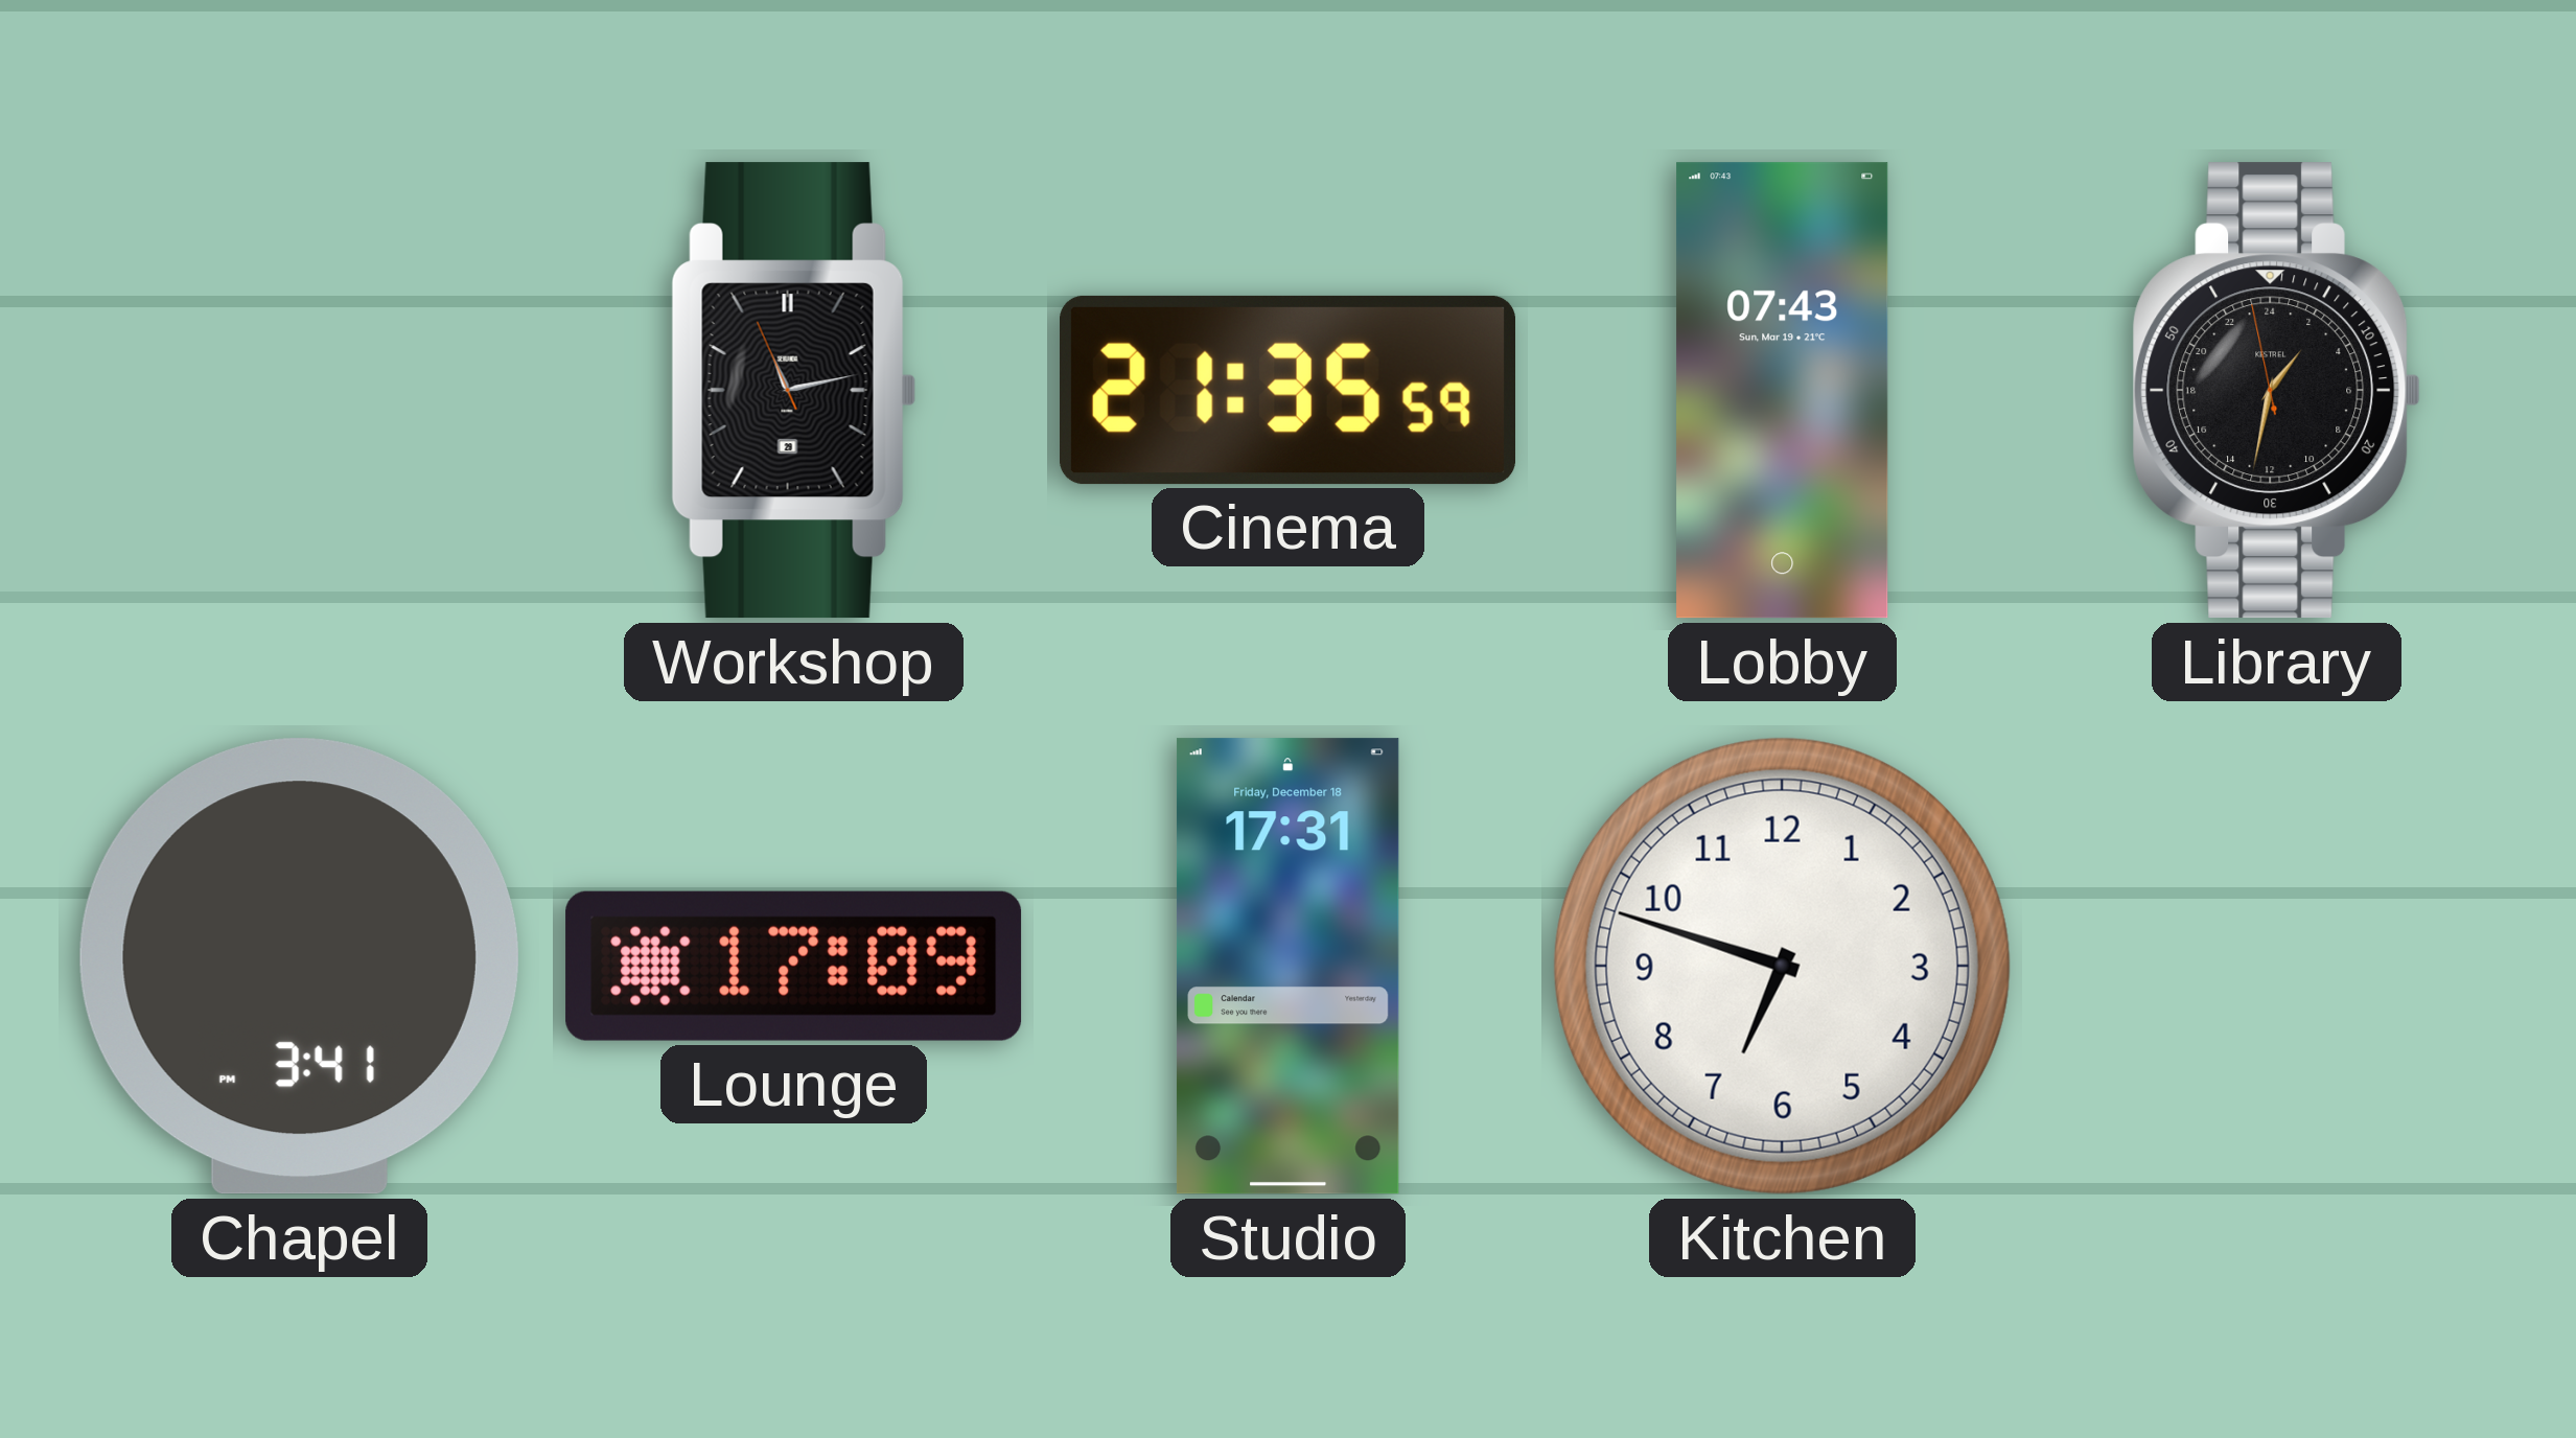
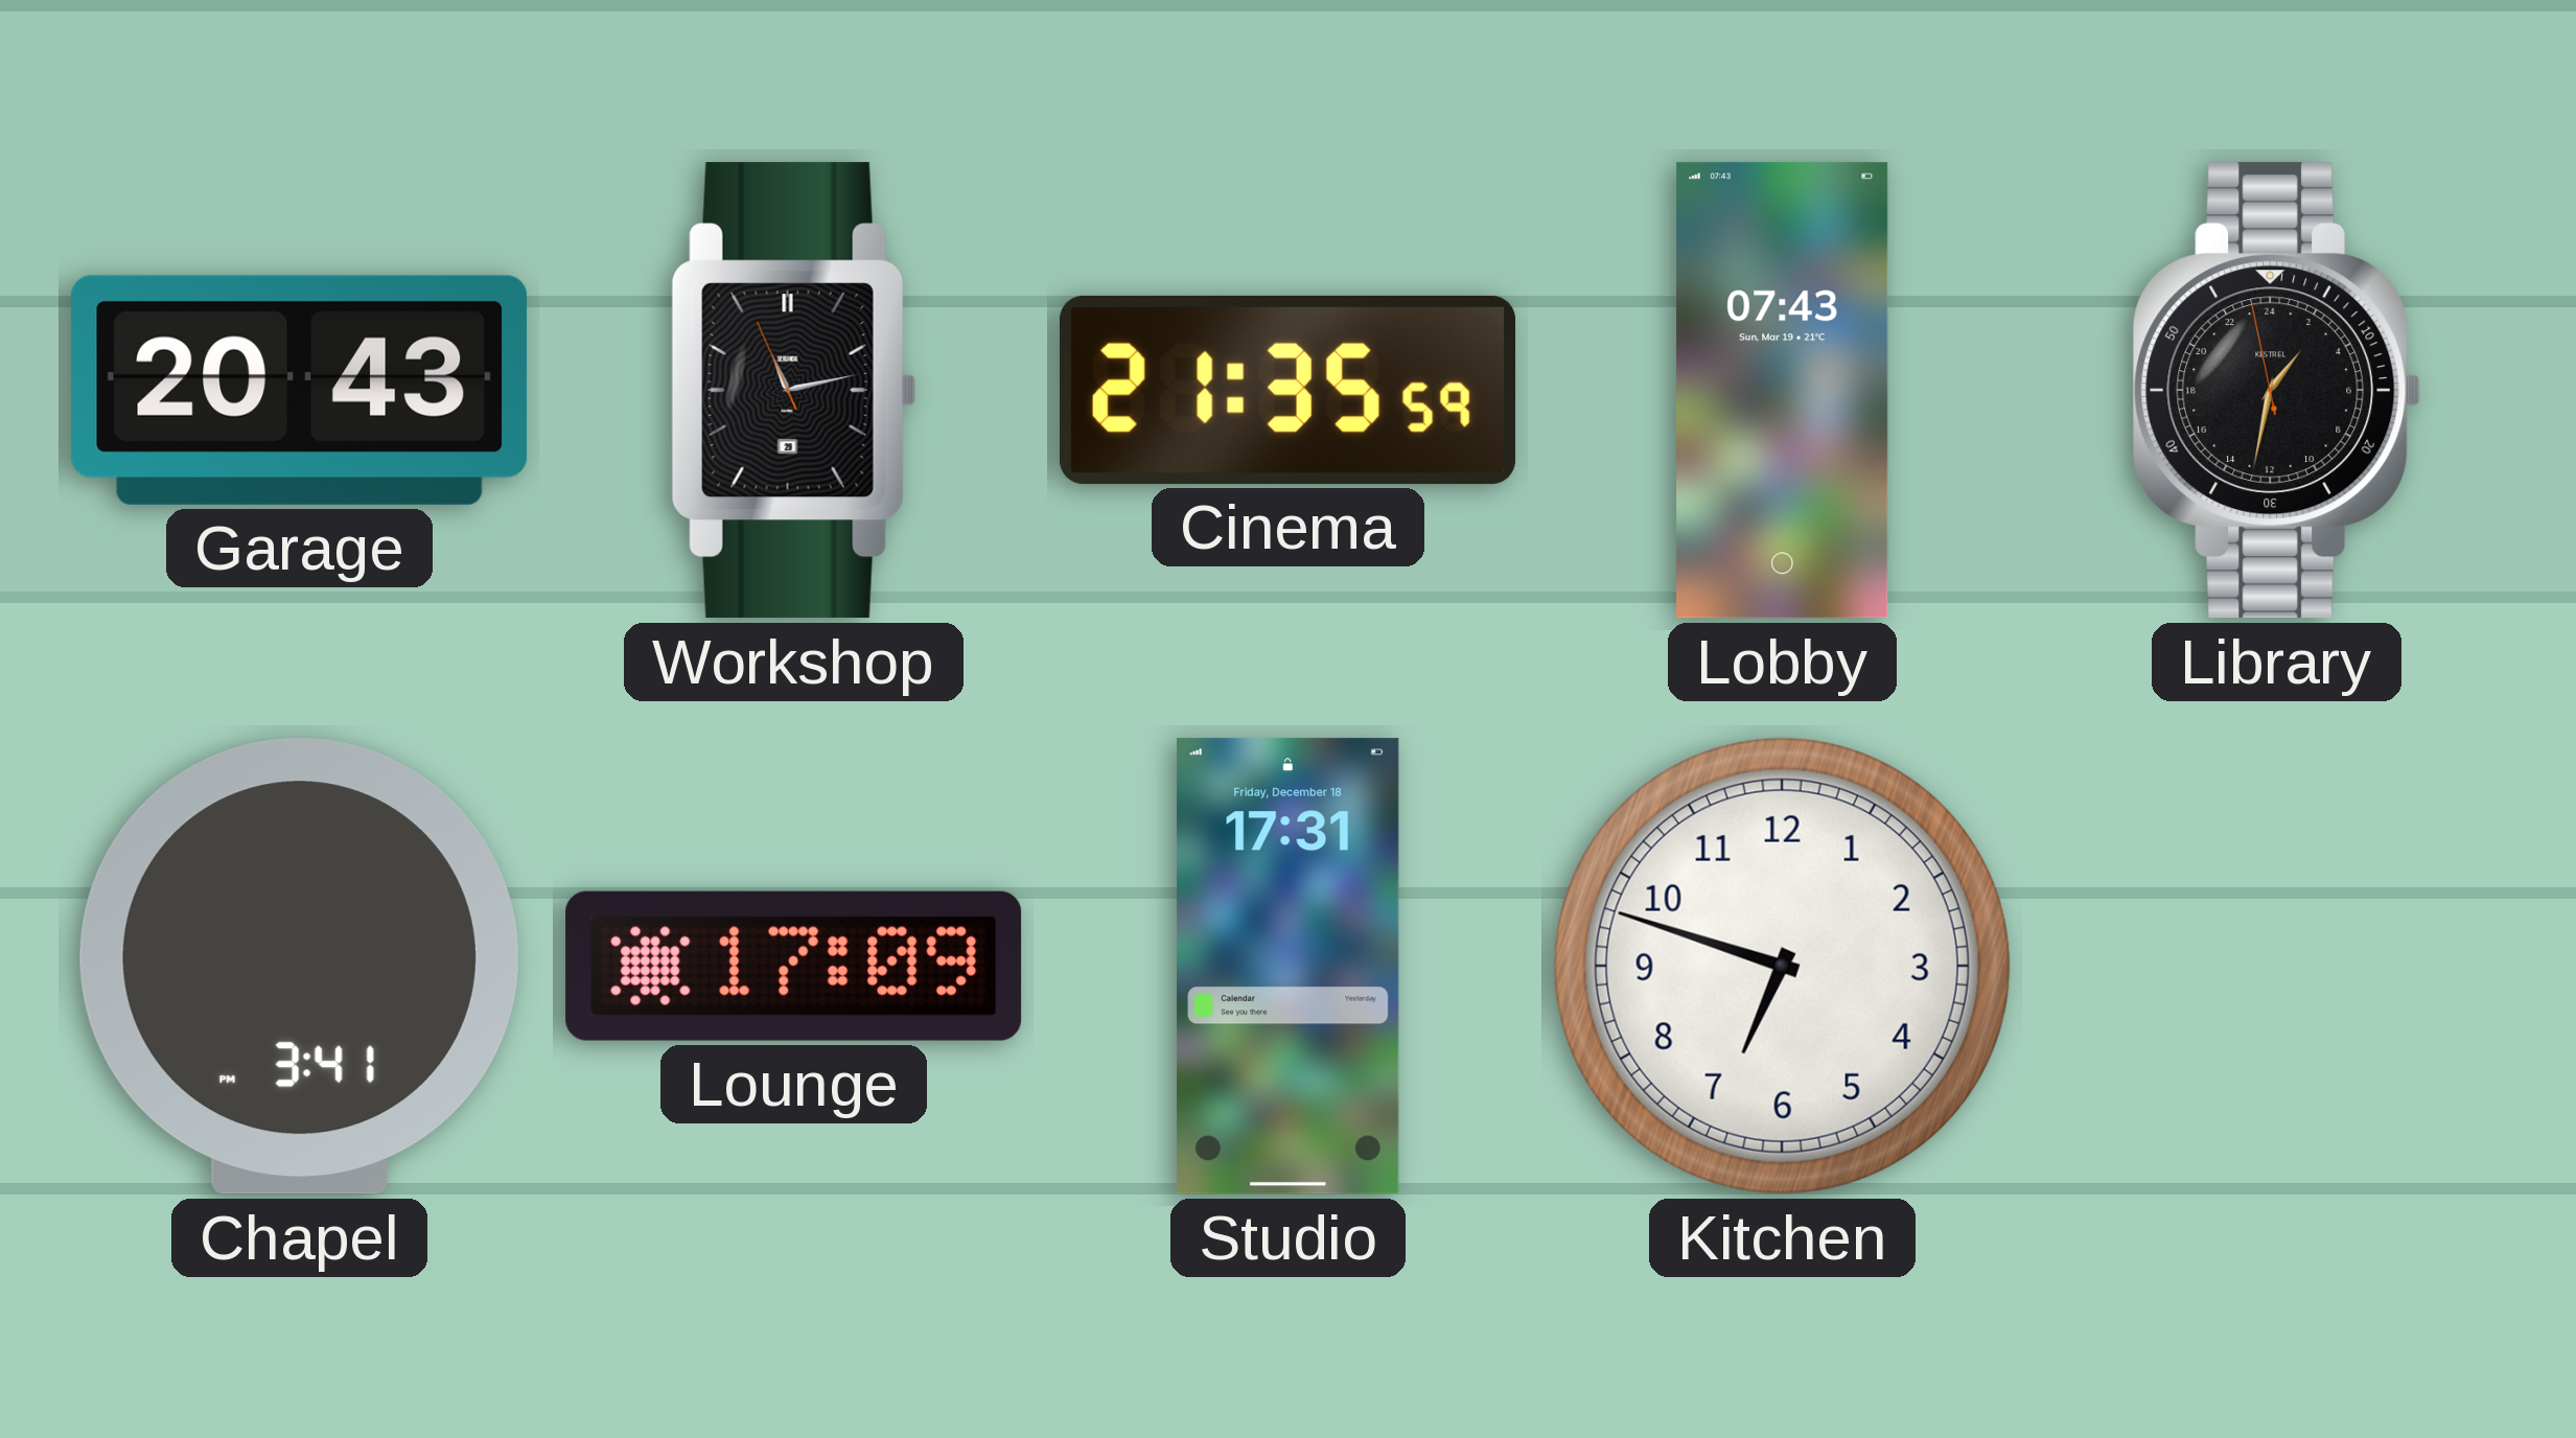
Garage: none -> 20:43 (300, 390)
